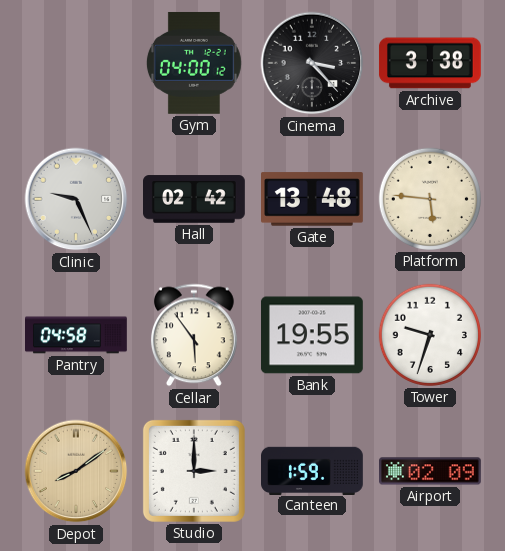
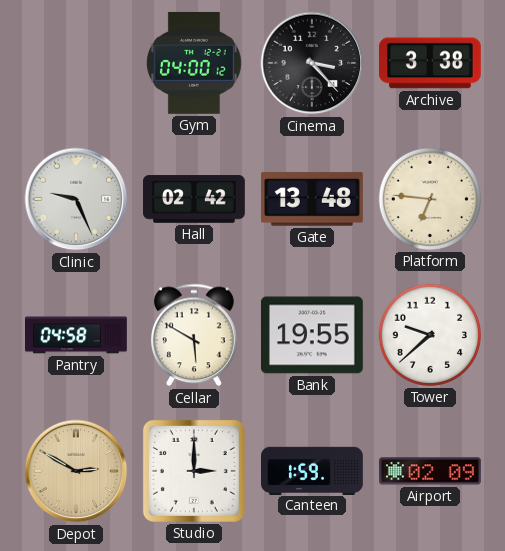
Platform: 5:46 -> 6:46 (430, 199)
Cellar: 5:54 -> 5:50 (194, 335)
Tower: 9:33 -> 9:38 (430, 335)
Depot: 8:09 -> 2:50 (76, 471)
